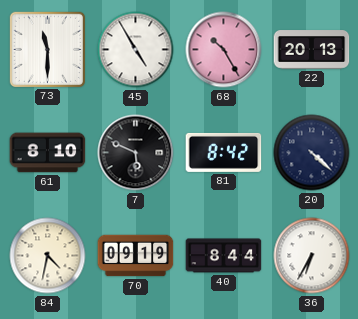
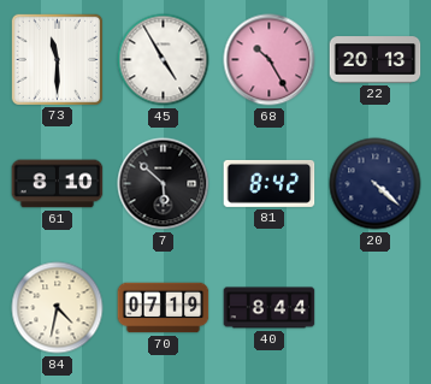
7: 5:49 -> 5:52 (164, 184)
70: 09:19 -> 07:19 (164, 308)
36: 6:35 -> none (312, 256)
